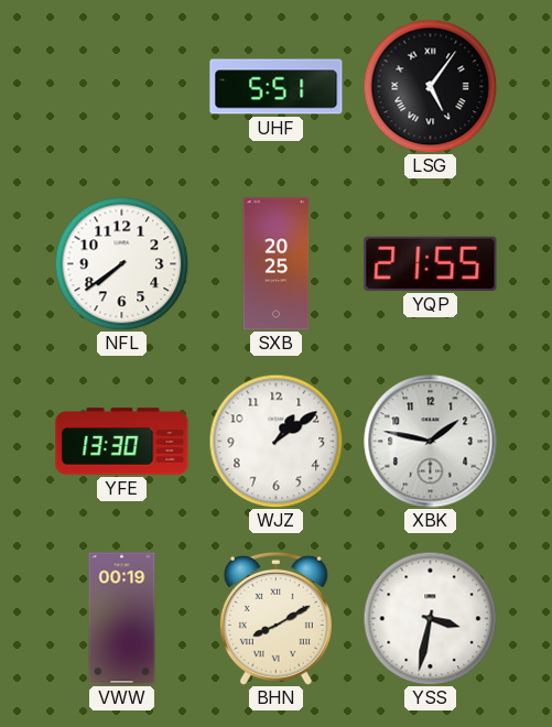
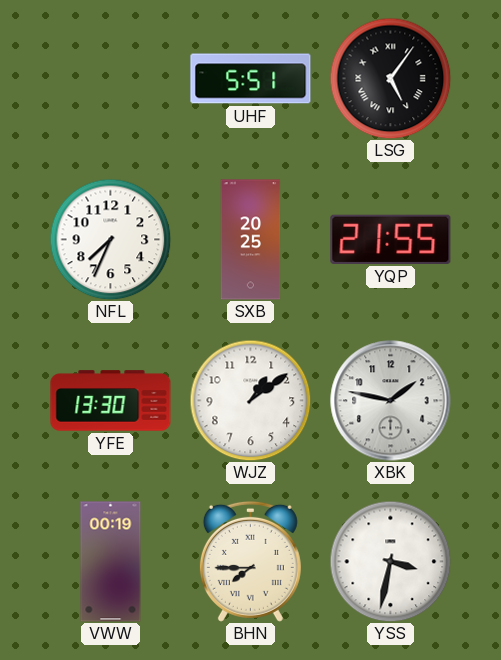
NFL: 7:39 -> 7:34 (110, 239)
BHN: 8:10 -> 7:45 (250, 561)
